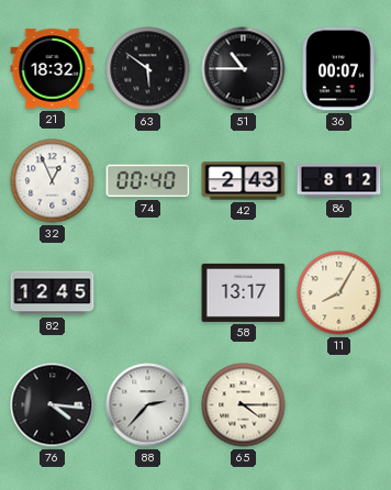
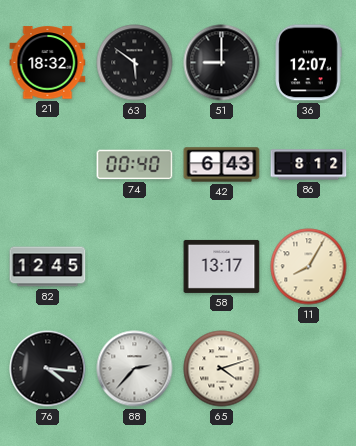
51: 10:45 -> 9:00 (222, 63)
36: 00:07 -> 12:07 (308, 63)
32: 12:56 -> none (53, 181)
42: 2:43 -> 6:43 (222, 165)
65: 4:15 -> 4:12 (222, 369)
